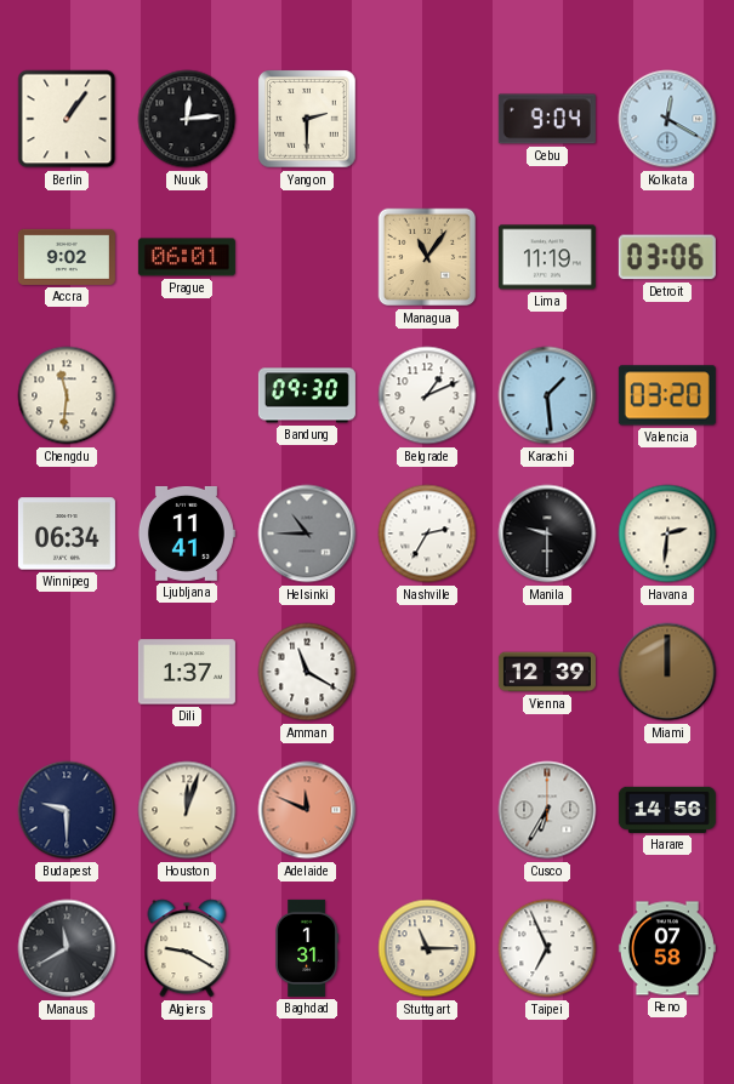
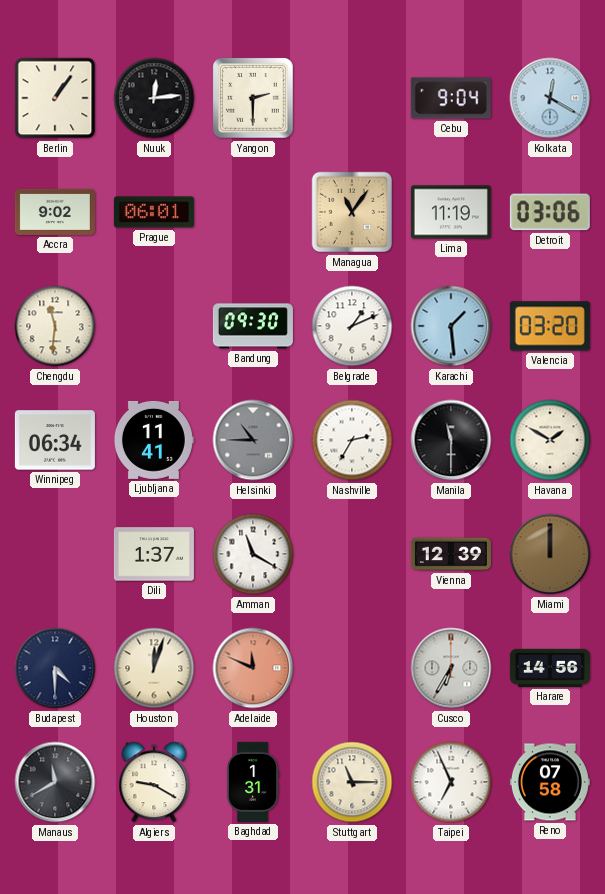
Manila: 9:30 -> 11:30 (451, 440)
Havana: 2:31 -> 1:50 (550, 440)
Budapest: 9:30 -> 4:30 (55, 668)
